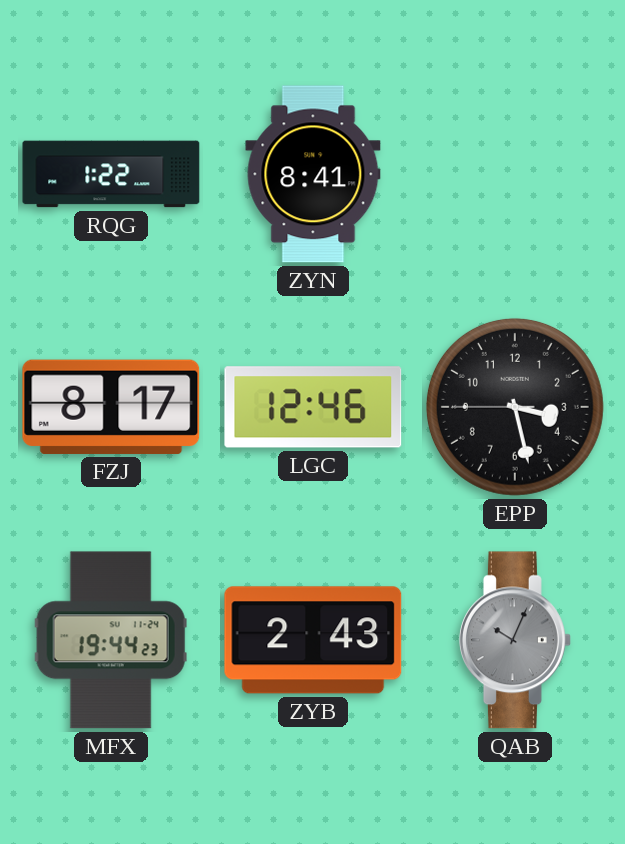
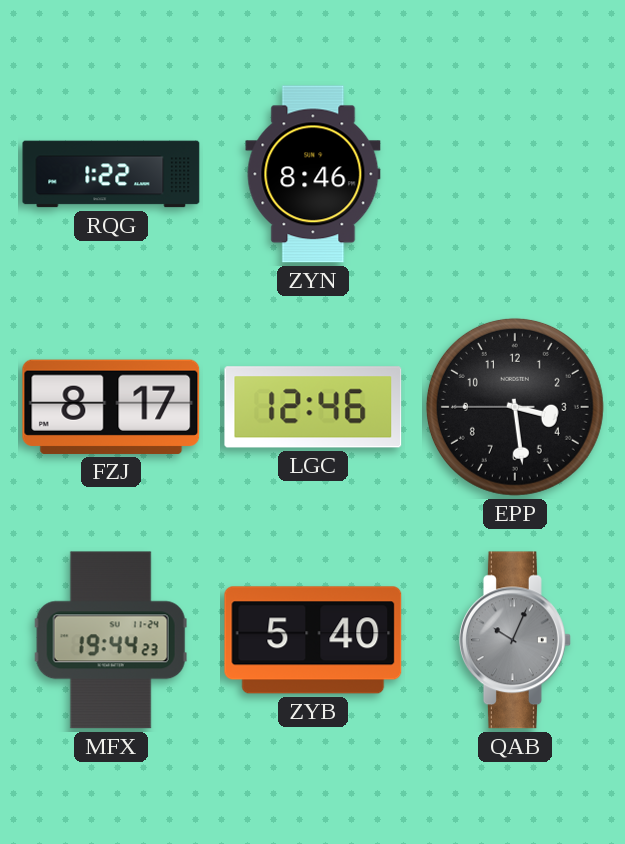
ZYN: 8:41 -> 8:46 (313, 174)
EPP: 3:27 -> 3:28 (515, 407)
ZYB: 2:43 -> 5:40 (313, 640)
